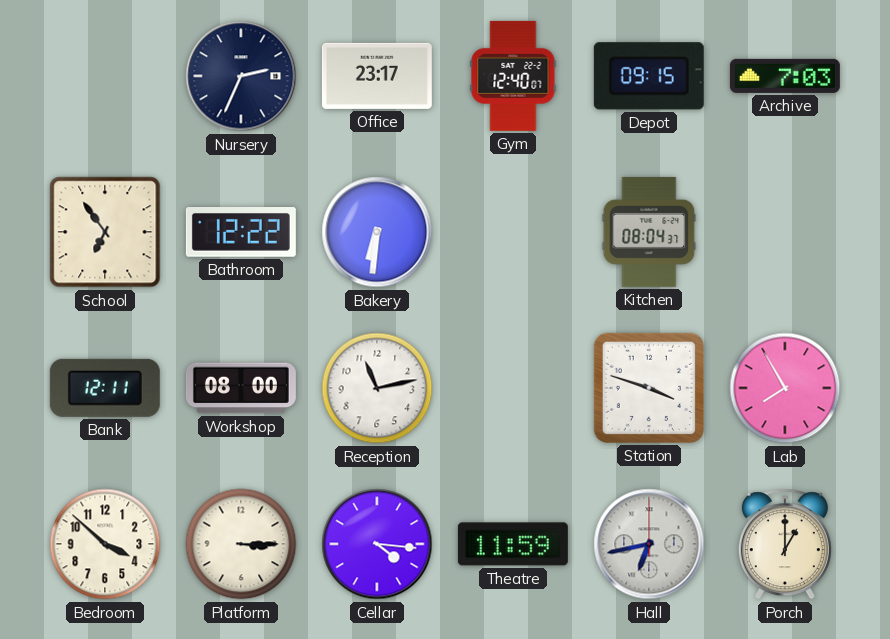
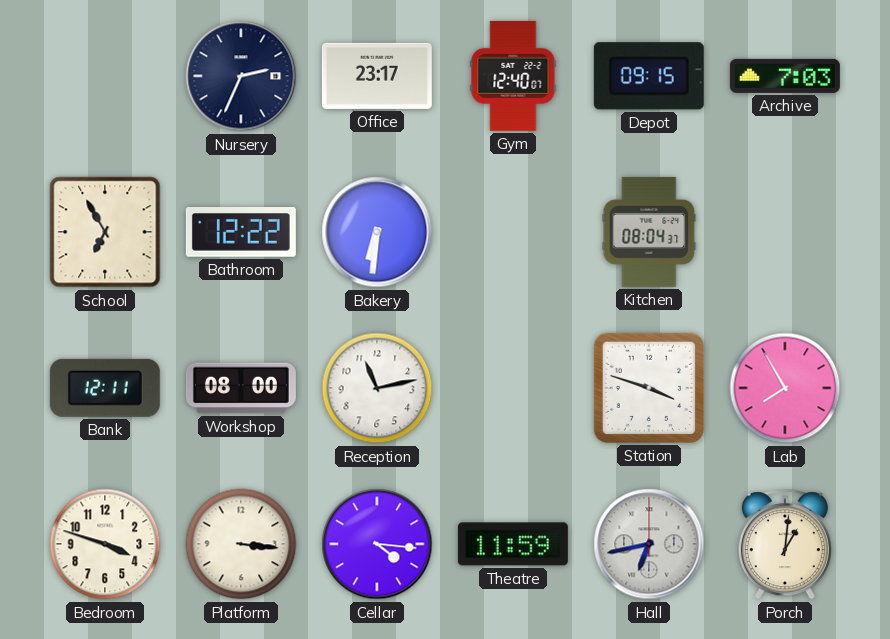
School: 6:54 -> 6:55 (105, 232)
Bedroom: 3:52 -> 3:48 (105, 544)
Platform: 3:15 -> 3:16 (241, 544)
Porch: 1:00 -> 1:01 (785, 544)
